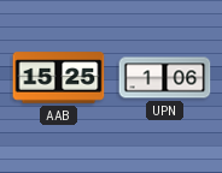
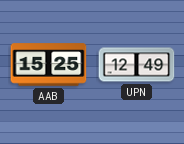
UPN: 1:06 -> 12:49 (137, 65)
